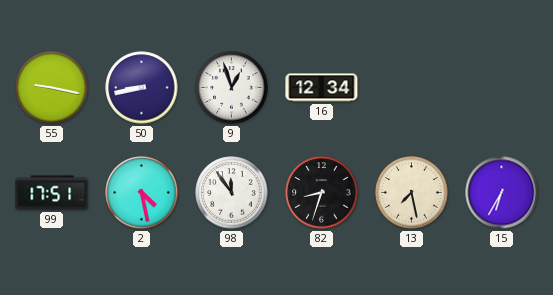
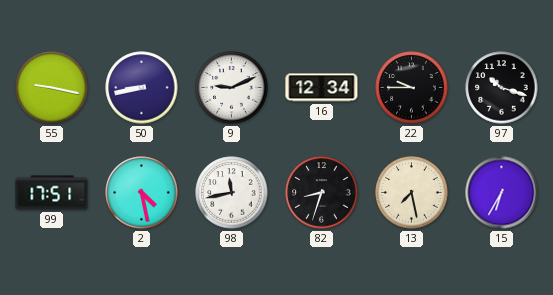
9: 12:57 -> 9:11 (232, 88)
22: none -> 9:45 (412, 88)
97: none -> 10:18 (502, 88)
98: 11:54 -> 11:43 (232, 193)
